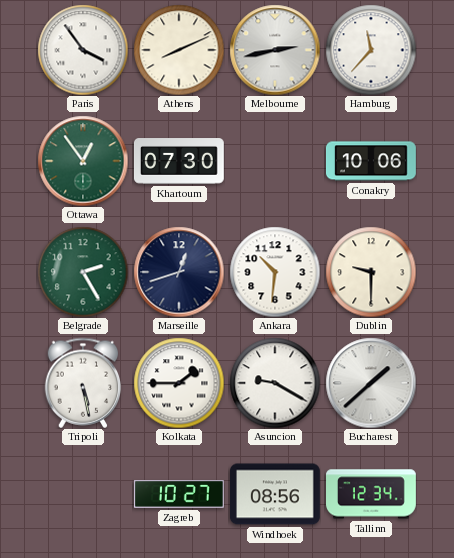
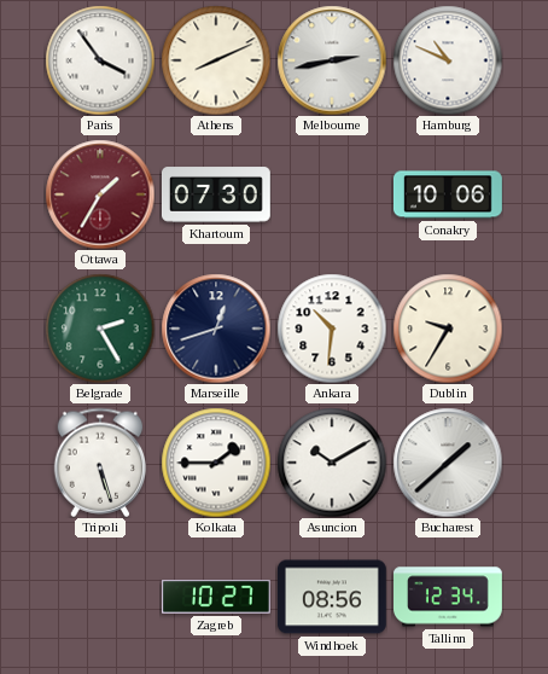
Hamburg: 11:37 -> 10:49 (448, 60)
Ottawa: 12:54 -> 1:35 (100, 194)
Ottawa dial: green -> burgundy (100, 194)
Dublin: 9:30 -> 9:35 (448, 329)
Tripoli: 5:28 -> 5:27 (100, 463)
Asuncion: 9:20 -> 10:10 (332, 463)
